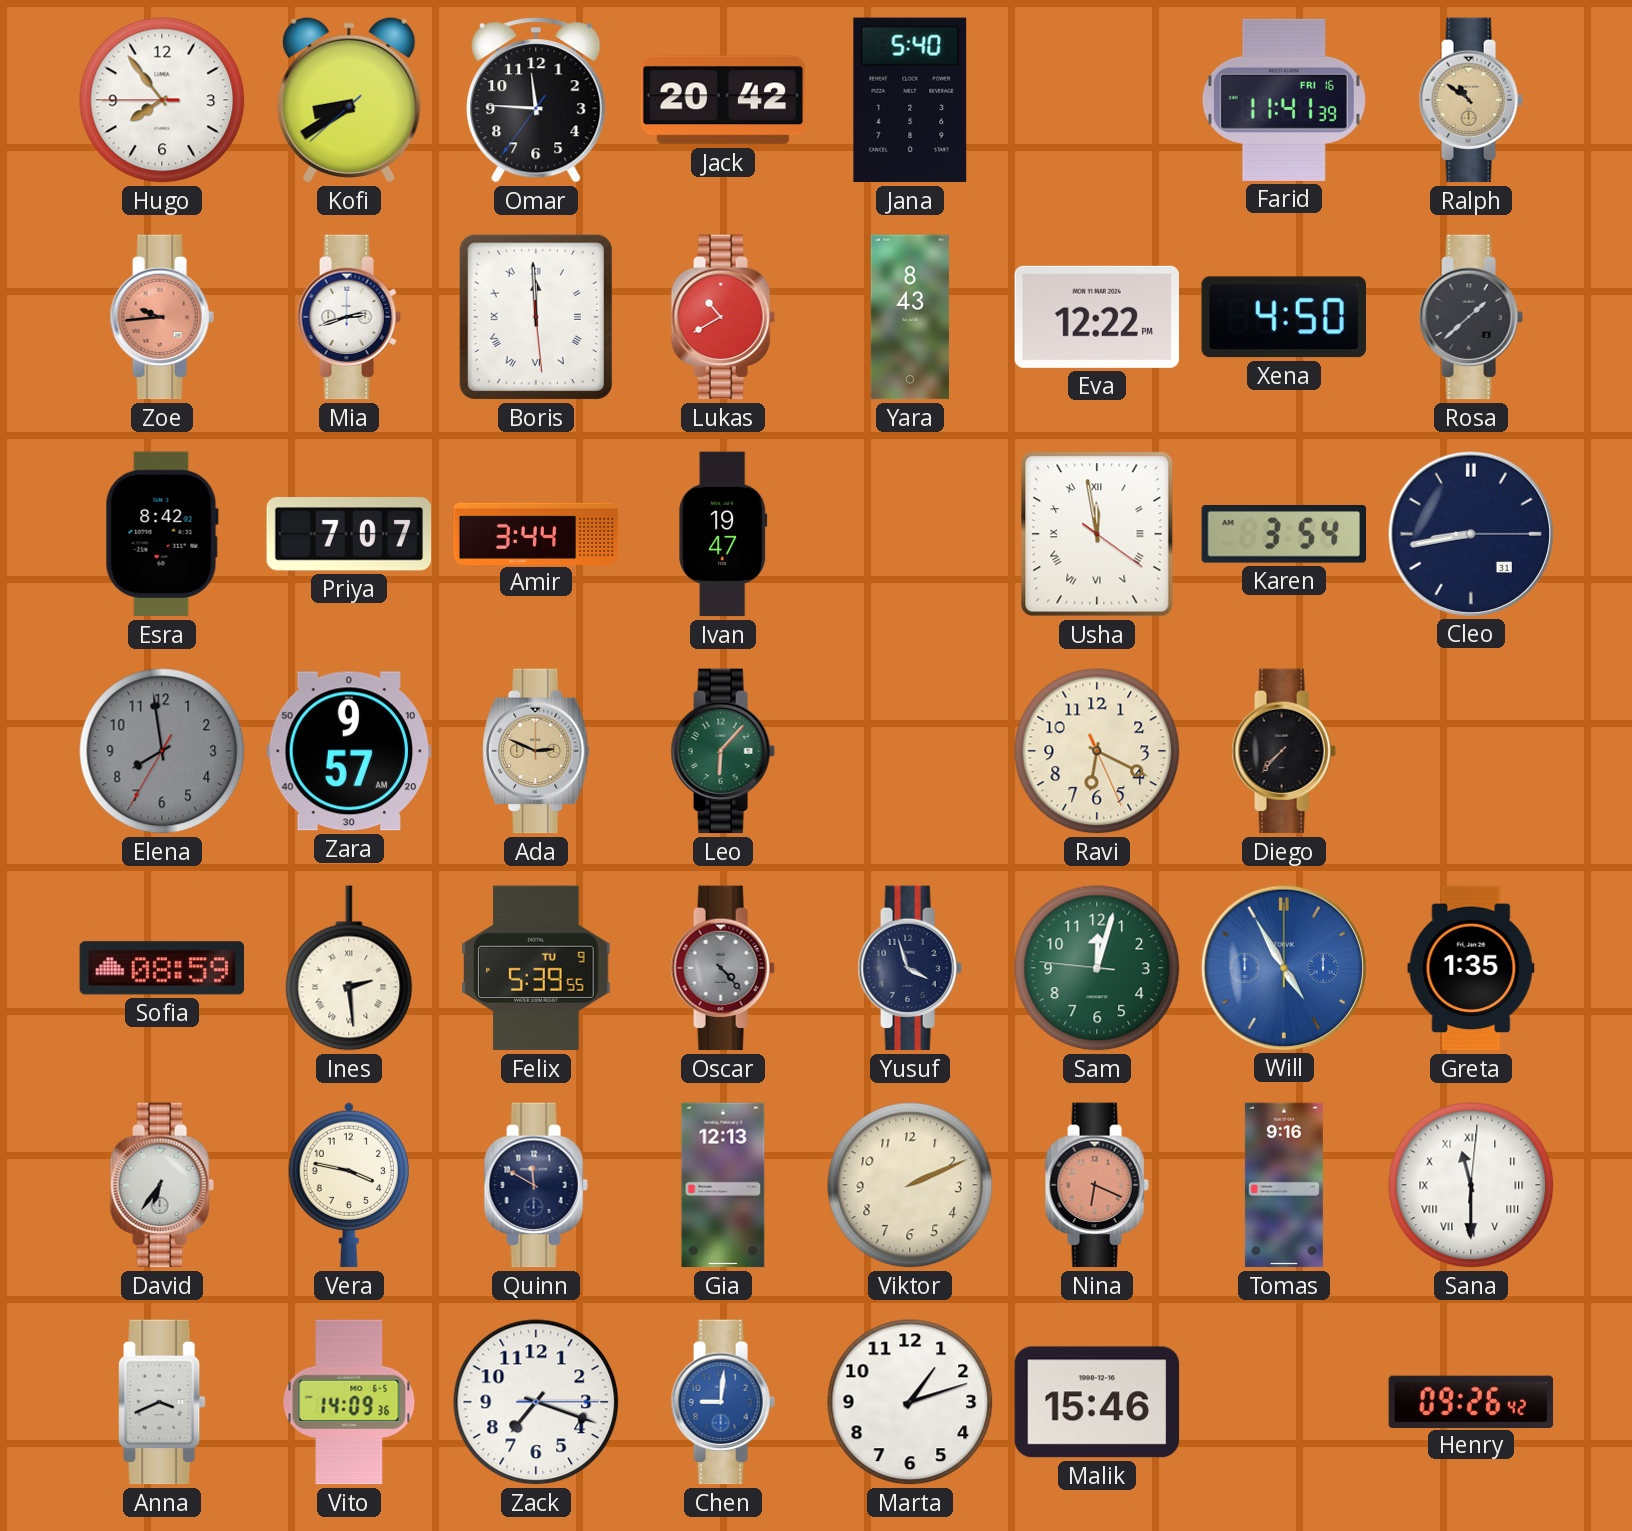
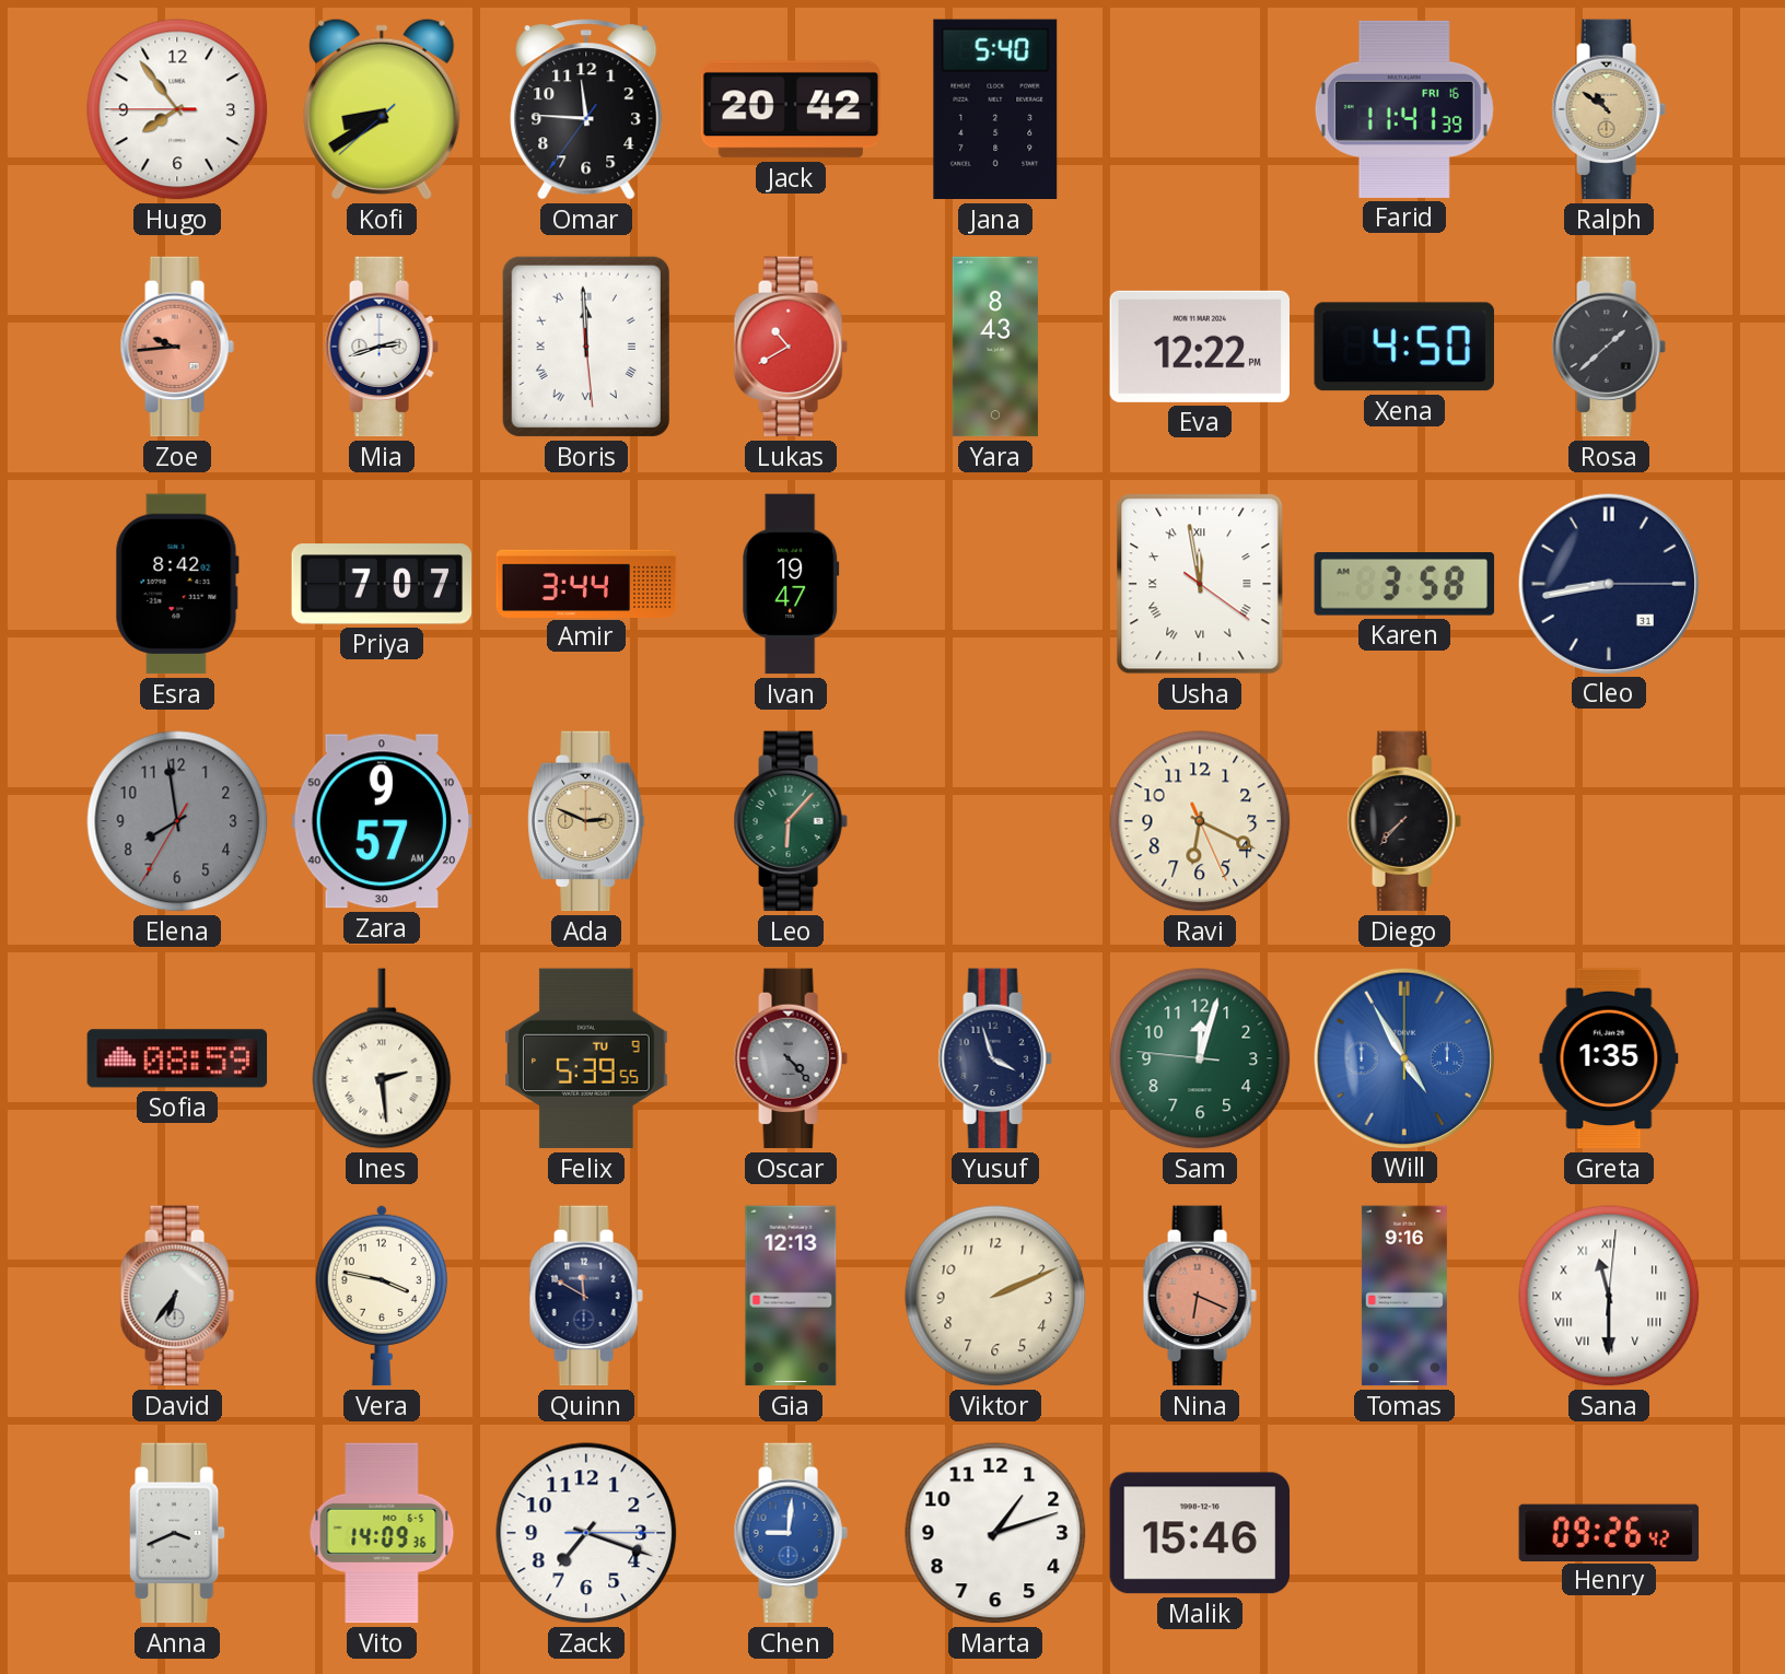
Karen: 3:54 -> 3:58 (1404, 584)
